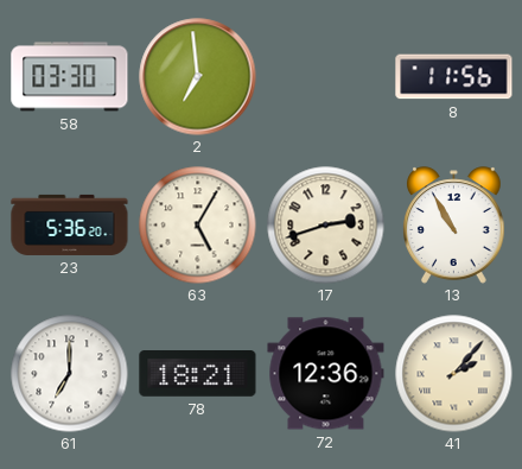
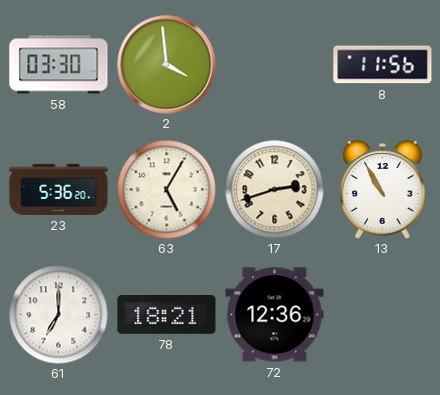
2: 6:59 -> 3:59 (167, 65)
41: 2:07 -> none (454, 374)
